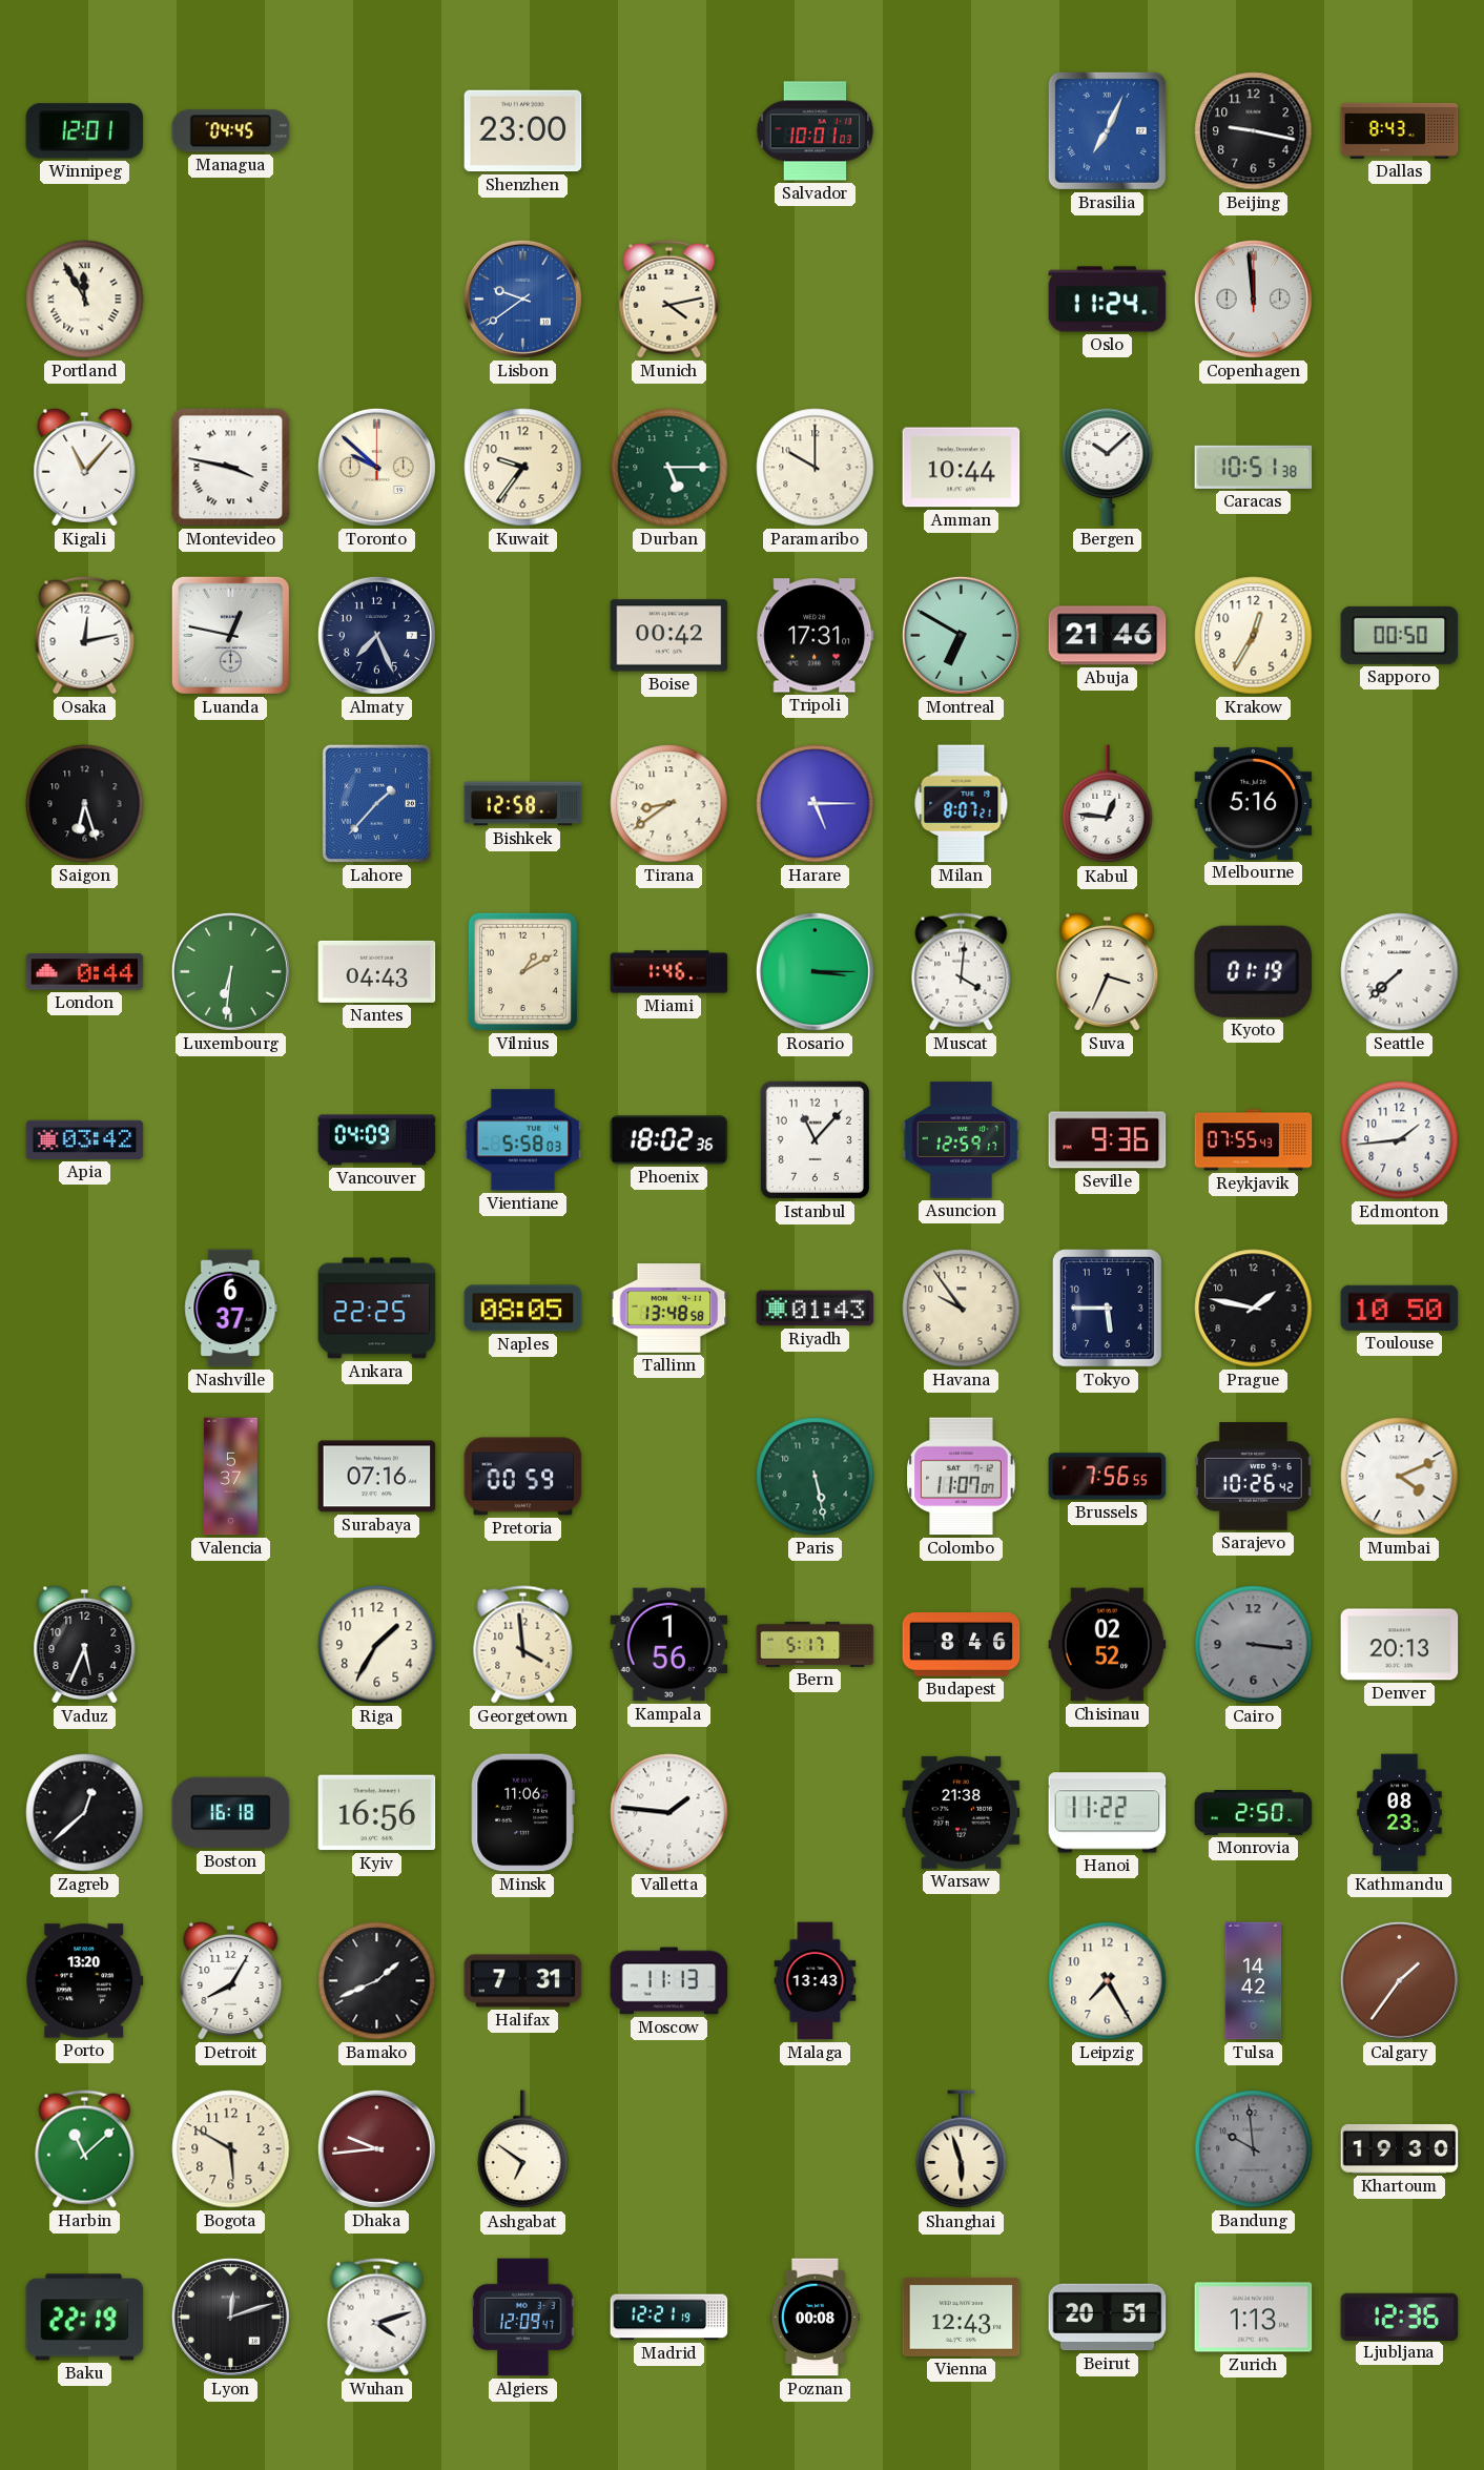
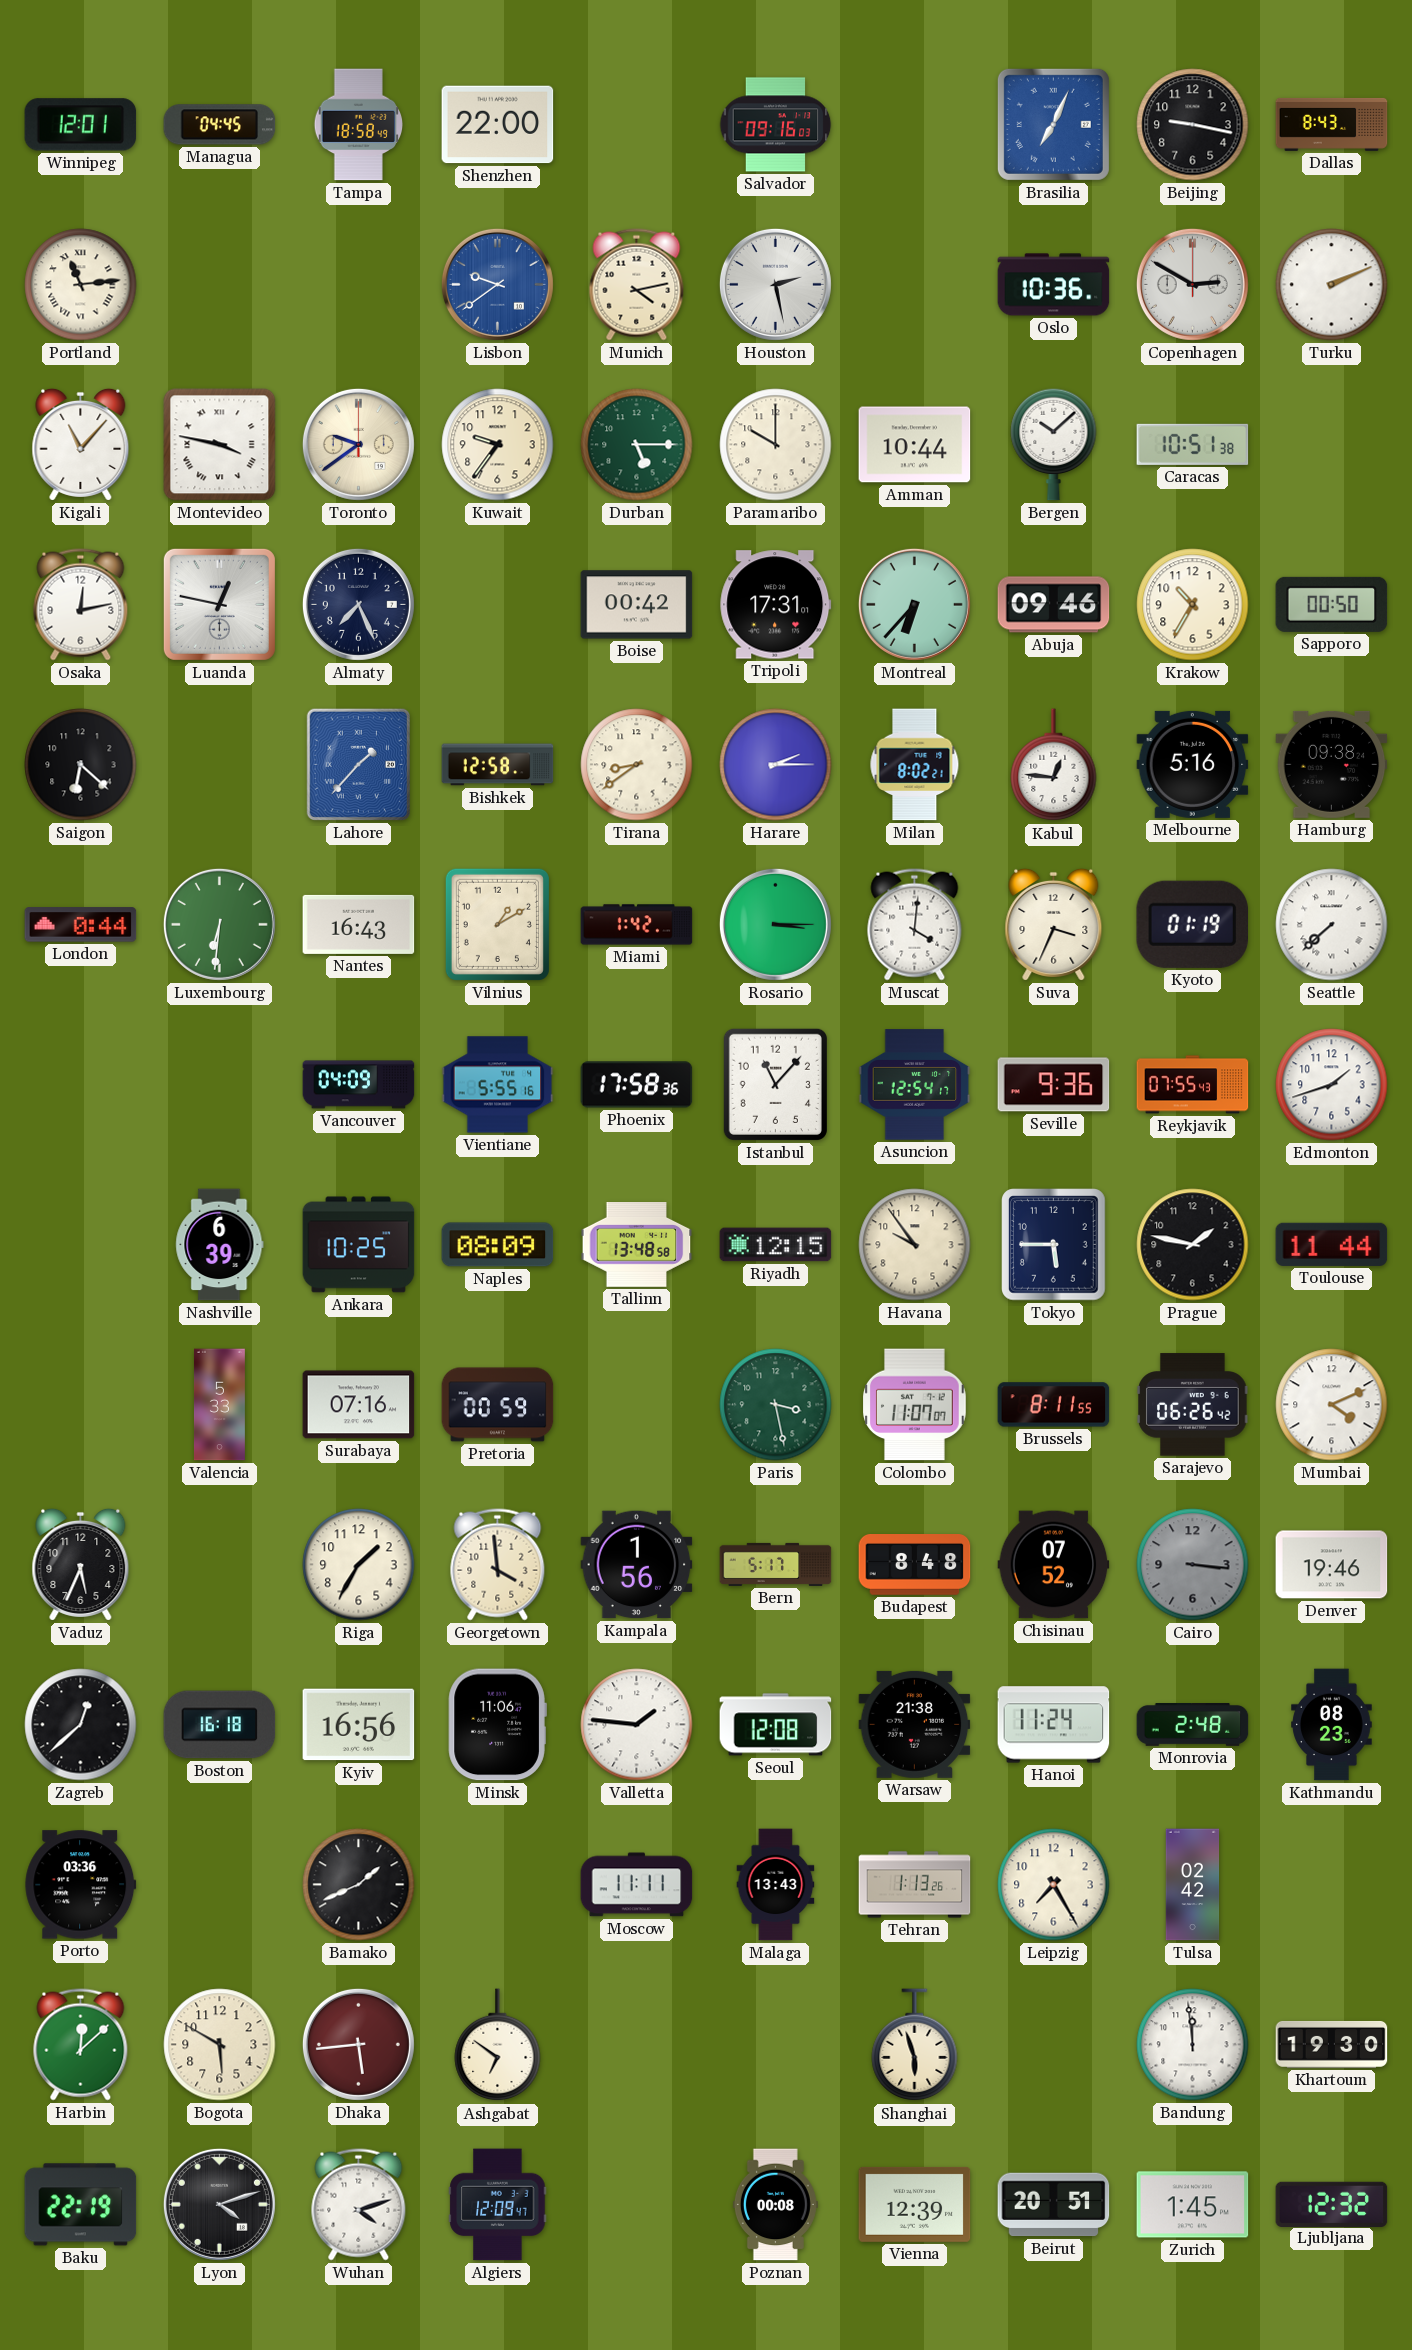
Tampa: none -> 18:58 (358, 125)
Shenzhen: 23:00 -> 22:00 (498, 125)
Salvador: 10:01 -> 09:16 (776, 125)
Portland: 11:55 -> 11:14 (81, 285)
Houston: none -> 2:28 (775, 284)
Oslo: 11:24 -> 10:36 (1054, 285)
Copenhagen: 11:59 -> 2:50 (1192, 284)
Turku: none -> 2:11 (1332, 285)
Toronto: 9:52 -> 9:39 (358, 444)
Montreal: 6:50 -> 6:37 (914, 604)
Abuja: 21:46 -> 09:46 (1054, 605)
Krakow: 12:35 -> 10:35 (1193, 605)
Saigon: 6:27 -> 6:22 (81, 765)
Harare: 5:15 -> 2:15 (776, 765)
Milan: 8:07 -> 8:02 (915, 765)
Hamburg: none -> 09:38 (1332, 764)
Nantes: 04:43 -> 16:43 (359, 924)
Miami: 1:46 -> 1:42 (637, 925)
Apia: 03:42 -> none (85, 1139)
Vientiane: 5:58 -> 5:55 (498, 1085)
Phoenix: 18:02 -> 17:58 (637, 1085)
Asuncion: 12:59 -> 12:54 (915, 1085)
Edmonton: 1:44 -> 1:42 (1332, 1085)
Nashville: 6:37 -> 6:39 (220, 1245)
Ankara: 22:25 -> 10:25 (359, 1245)
Naples: 08:05 -> 08:09 (498, 1245)
Riyadh: 01:43 -> 12:15 (776, 1245)
Toulouse: 10:50 -> 11:44 (1332, 1244)
Valencia: 5:37 -> 5:33 (219, 1405)
Paris: 5:28 -> 3:28 (776, 1405)
Brussels: 7:56 -> 8:11 (1054, 1405)
Sarajevo: 10:26 -> 06:26 (1193, 1405)
Budapest: 8:46 -> 8:48 (915, 1565)
Chisinau: 02:52 -> 07:52 (1054, 1565)
Denver: 20:13 -> 19:46 (1332, 1565)
Seoul: none -> 12:08 (776, 1725)
Hanoi: 11:22 -> 11:24 (1054, 1725)
Monrovia: 2:50 -> 2:48 (1193, 1725)
Porto: 13:20 -> 03:36 (81, 1885)
Detroit: 8:05 -> none (231, 1980)
Halifax: 7:31 -> none (523, 1981)
Moscow: 11:13 -> 11:11 (637, 1885)
Tehran: none -> 1:13 (915, 1885)
Tulsa: 14:42 -> 02:42 (1193, 1885)
Calgary: 1:36 -> none (1399, 1980)
Harbin: 11:08 -> 12:08 (81, 2045)
Dhaka: 9:44 -> 5:44 (358, 2044)
Bandung: 9:59 -> 11:59 (1193, 2045)
Bandung dial: grey -> white (1193, 2045)
Lyon: 12:12 -> 4:12 (219, 2204)
Madrid: 12:21 -> none (669, 2318)
Vienna: 12:43 -> 12:39 (915, 2204)
Zurich: 1:13 -> 1:45 (1193, 2205)
Ljubljana: 12:36 -> 12:32 (1332, 2204)
